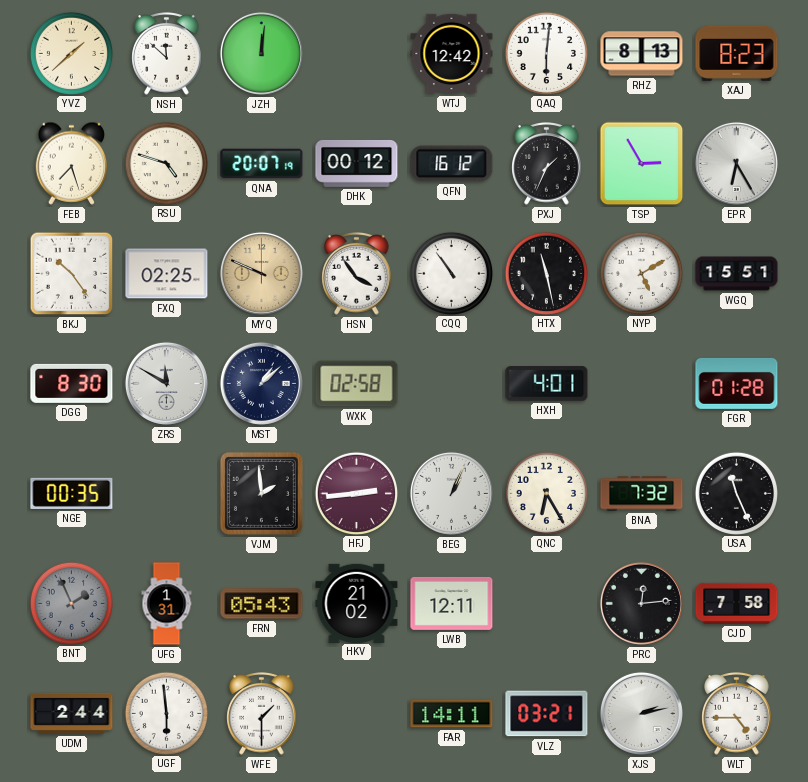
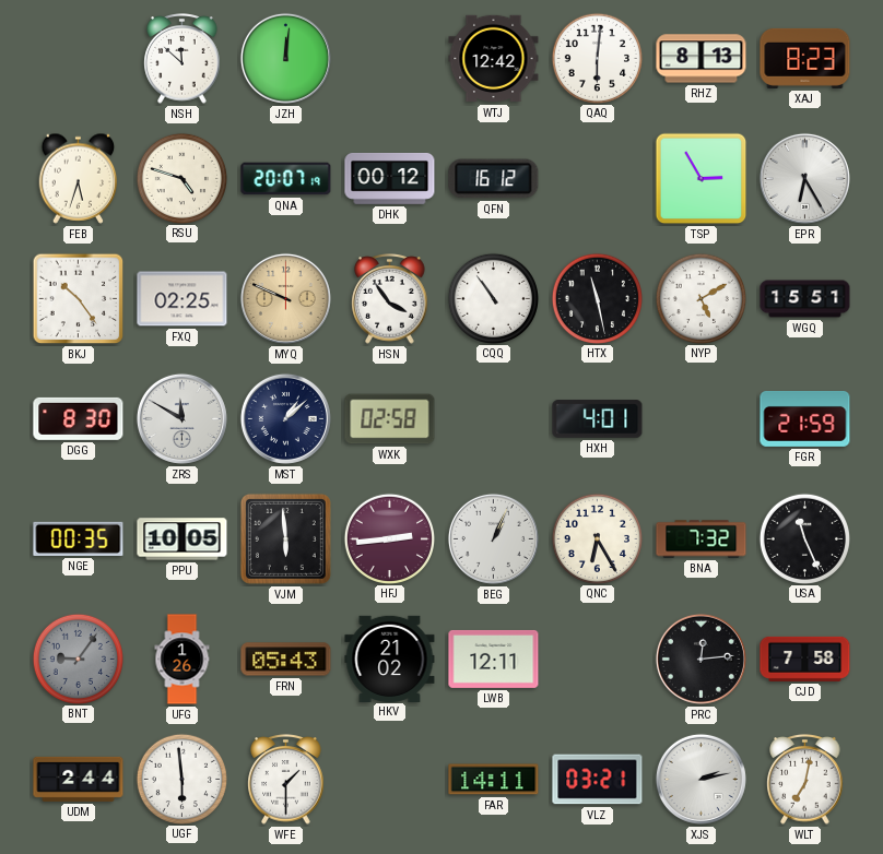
YVZ: 1:38 -> none (71, 53)
FEB: 7:27 -> 5:33 (79, 178)
PXJ: 1:34 -> none (547, 164)
FGR: 01:28 -> 21:59 (805, 418)
PPU: none -> 10:05 (183, 539)
VJM: 1:59 -> 5:59 (285, 538)
BNT: 1:56 -> 9:06 (78, 659)
UFG: 1:31 -> 1:26 (183, 660)
WLT: 4:45 -> 7:02 (805, 780)
